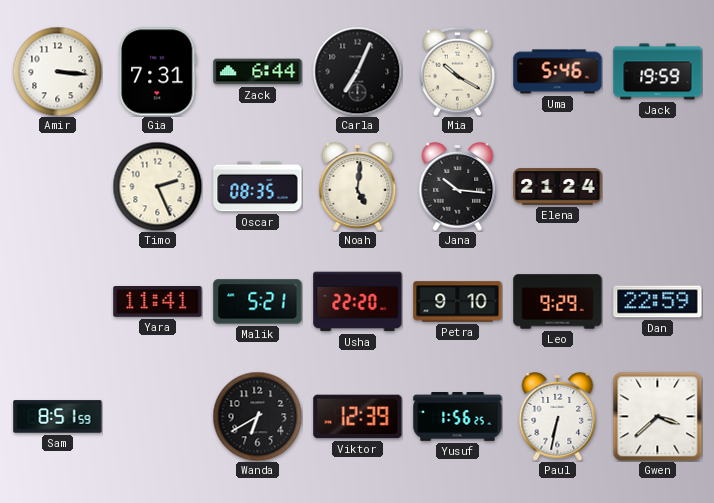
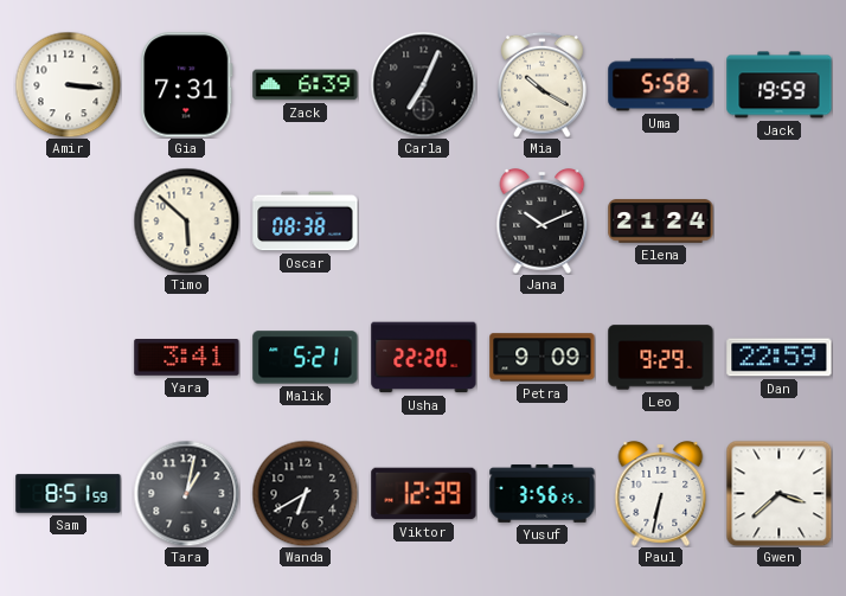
Zack: 6:44 -> 6:39 (306, 85)
Uma: 5:46 -> 5:58 (661, 85)
Timo: 2:26 -> 5:52 (186, 220)
Oscar: 08:35 -> 08:38 (306, 222)
Noah: 5:01 -> none (358, 187)
Jana: 10:16 -> 10:11 (543, 222)
Yara: 11:41 -> 3:41 (187, 358)
Petra: 9:10 -> 9:09 (543, 358)
Tara: none -> 1:02 (186, 493)
Yusuf: 1:56 -> 3:56 (543, 494)
